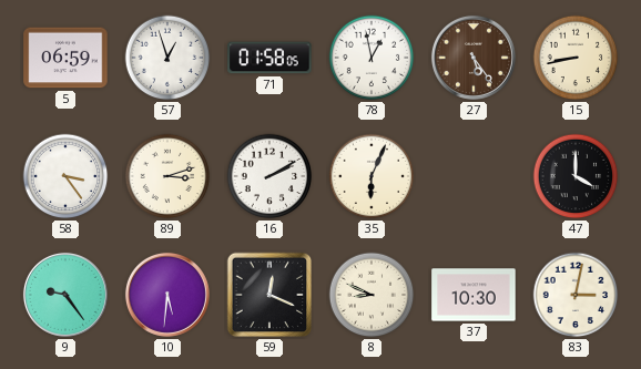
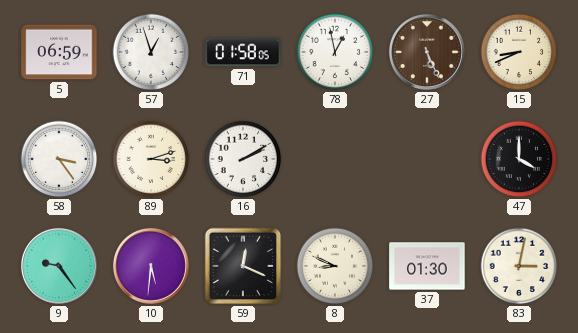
27: 5:24 -> 5:26 (427, 52)
15: 8:43 -> 8:41 (519, 52)
35: 6:04 -> none (372, 176)
37: 10:30 -> 01:30 (427, 266)
